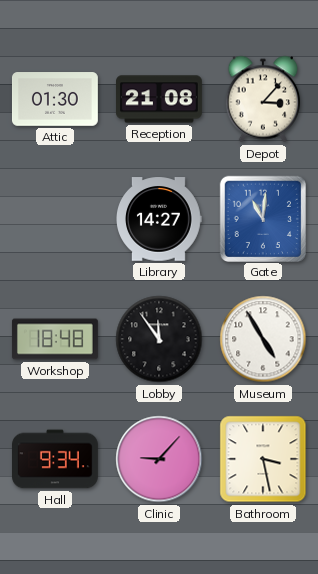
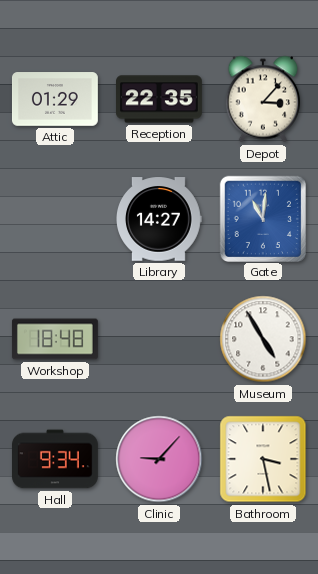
Attic: 01:30 -> 01:29 (55, 99)
Reception: 21:08 -> 22:35 (160, 99)
Lobby: 11:54 -> none (159, 339)
